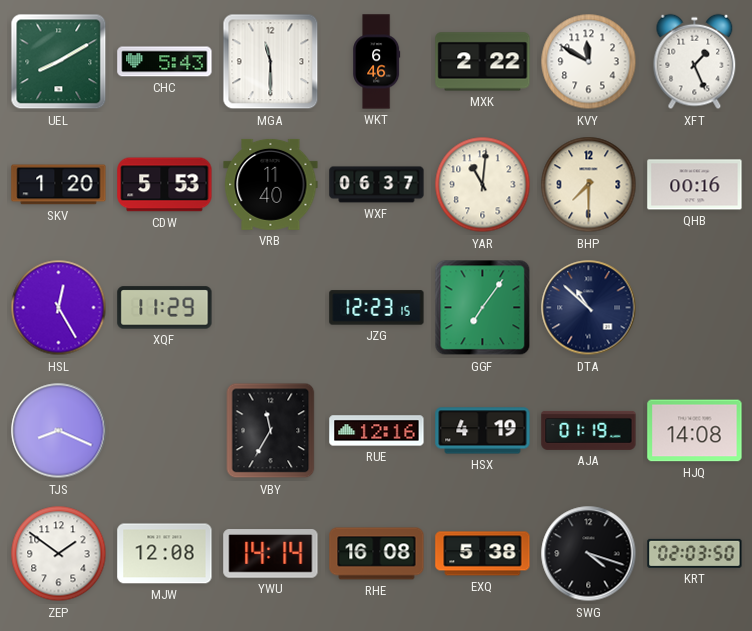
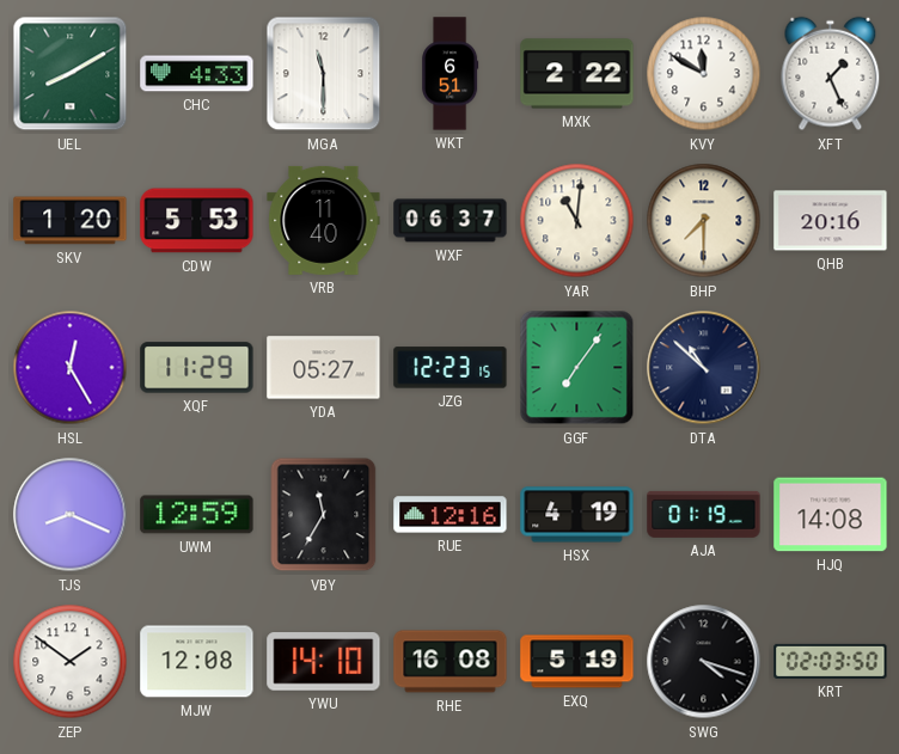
CHC: 5:43 -> 4:33 (197, 74)
WKT: 6:46 -> 6:51 (451, 74)
QHB: 00:16 -> 20:16 (831, 221)
YDA: none -> 05:27 (324, 368)
UWM: none -> 12:59 (197, 515)
YWU: 14:14 -> 14:10 (324, 662)
EXQ: 5:38 -> 5:19 (577, 662)
